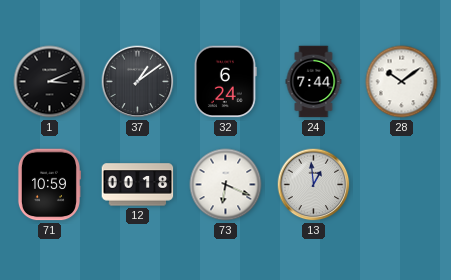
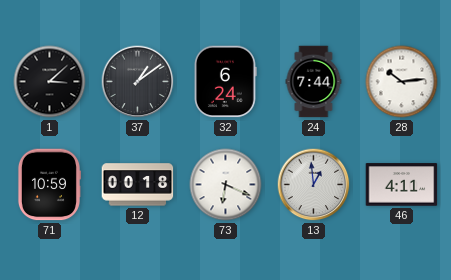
1: 3:11 -> 3:08 (50, 82)
28: 10:09 -> 10:14 (402, 82)
46: none -> 4:11 (402, 185)
